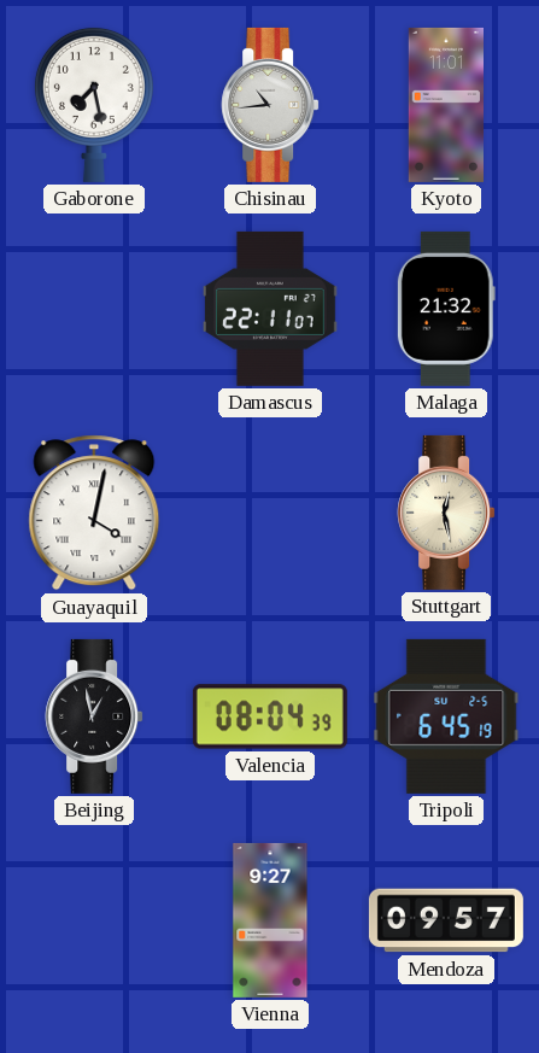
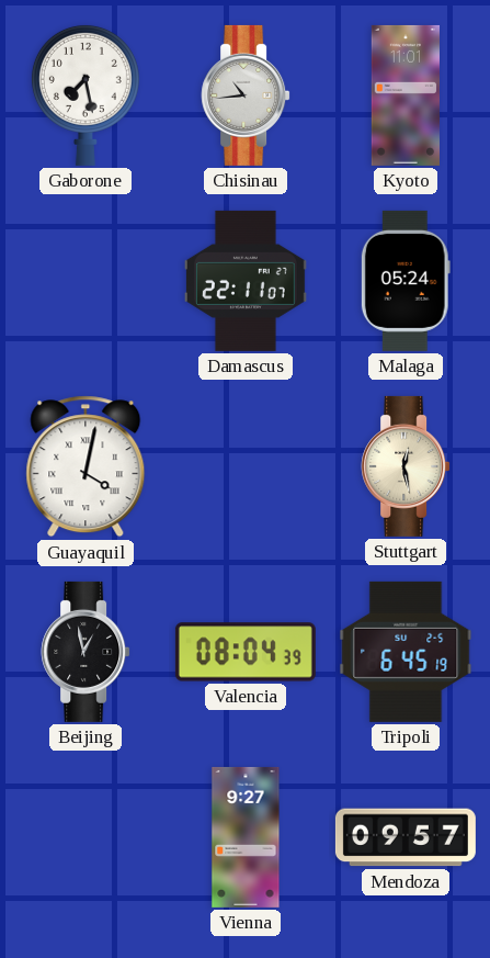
Malaga: 21:32 -> 05:24 (406, 281)
